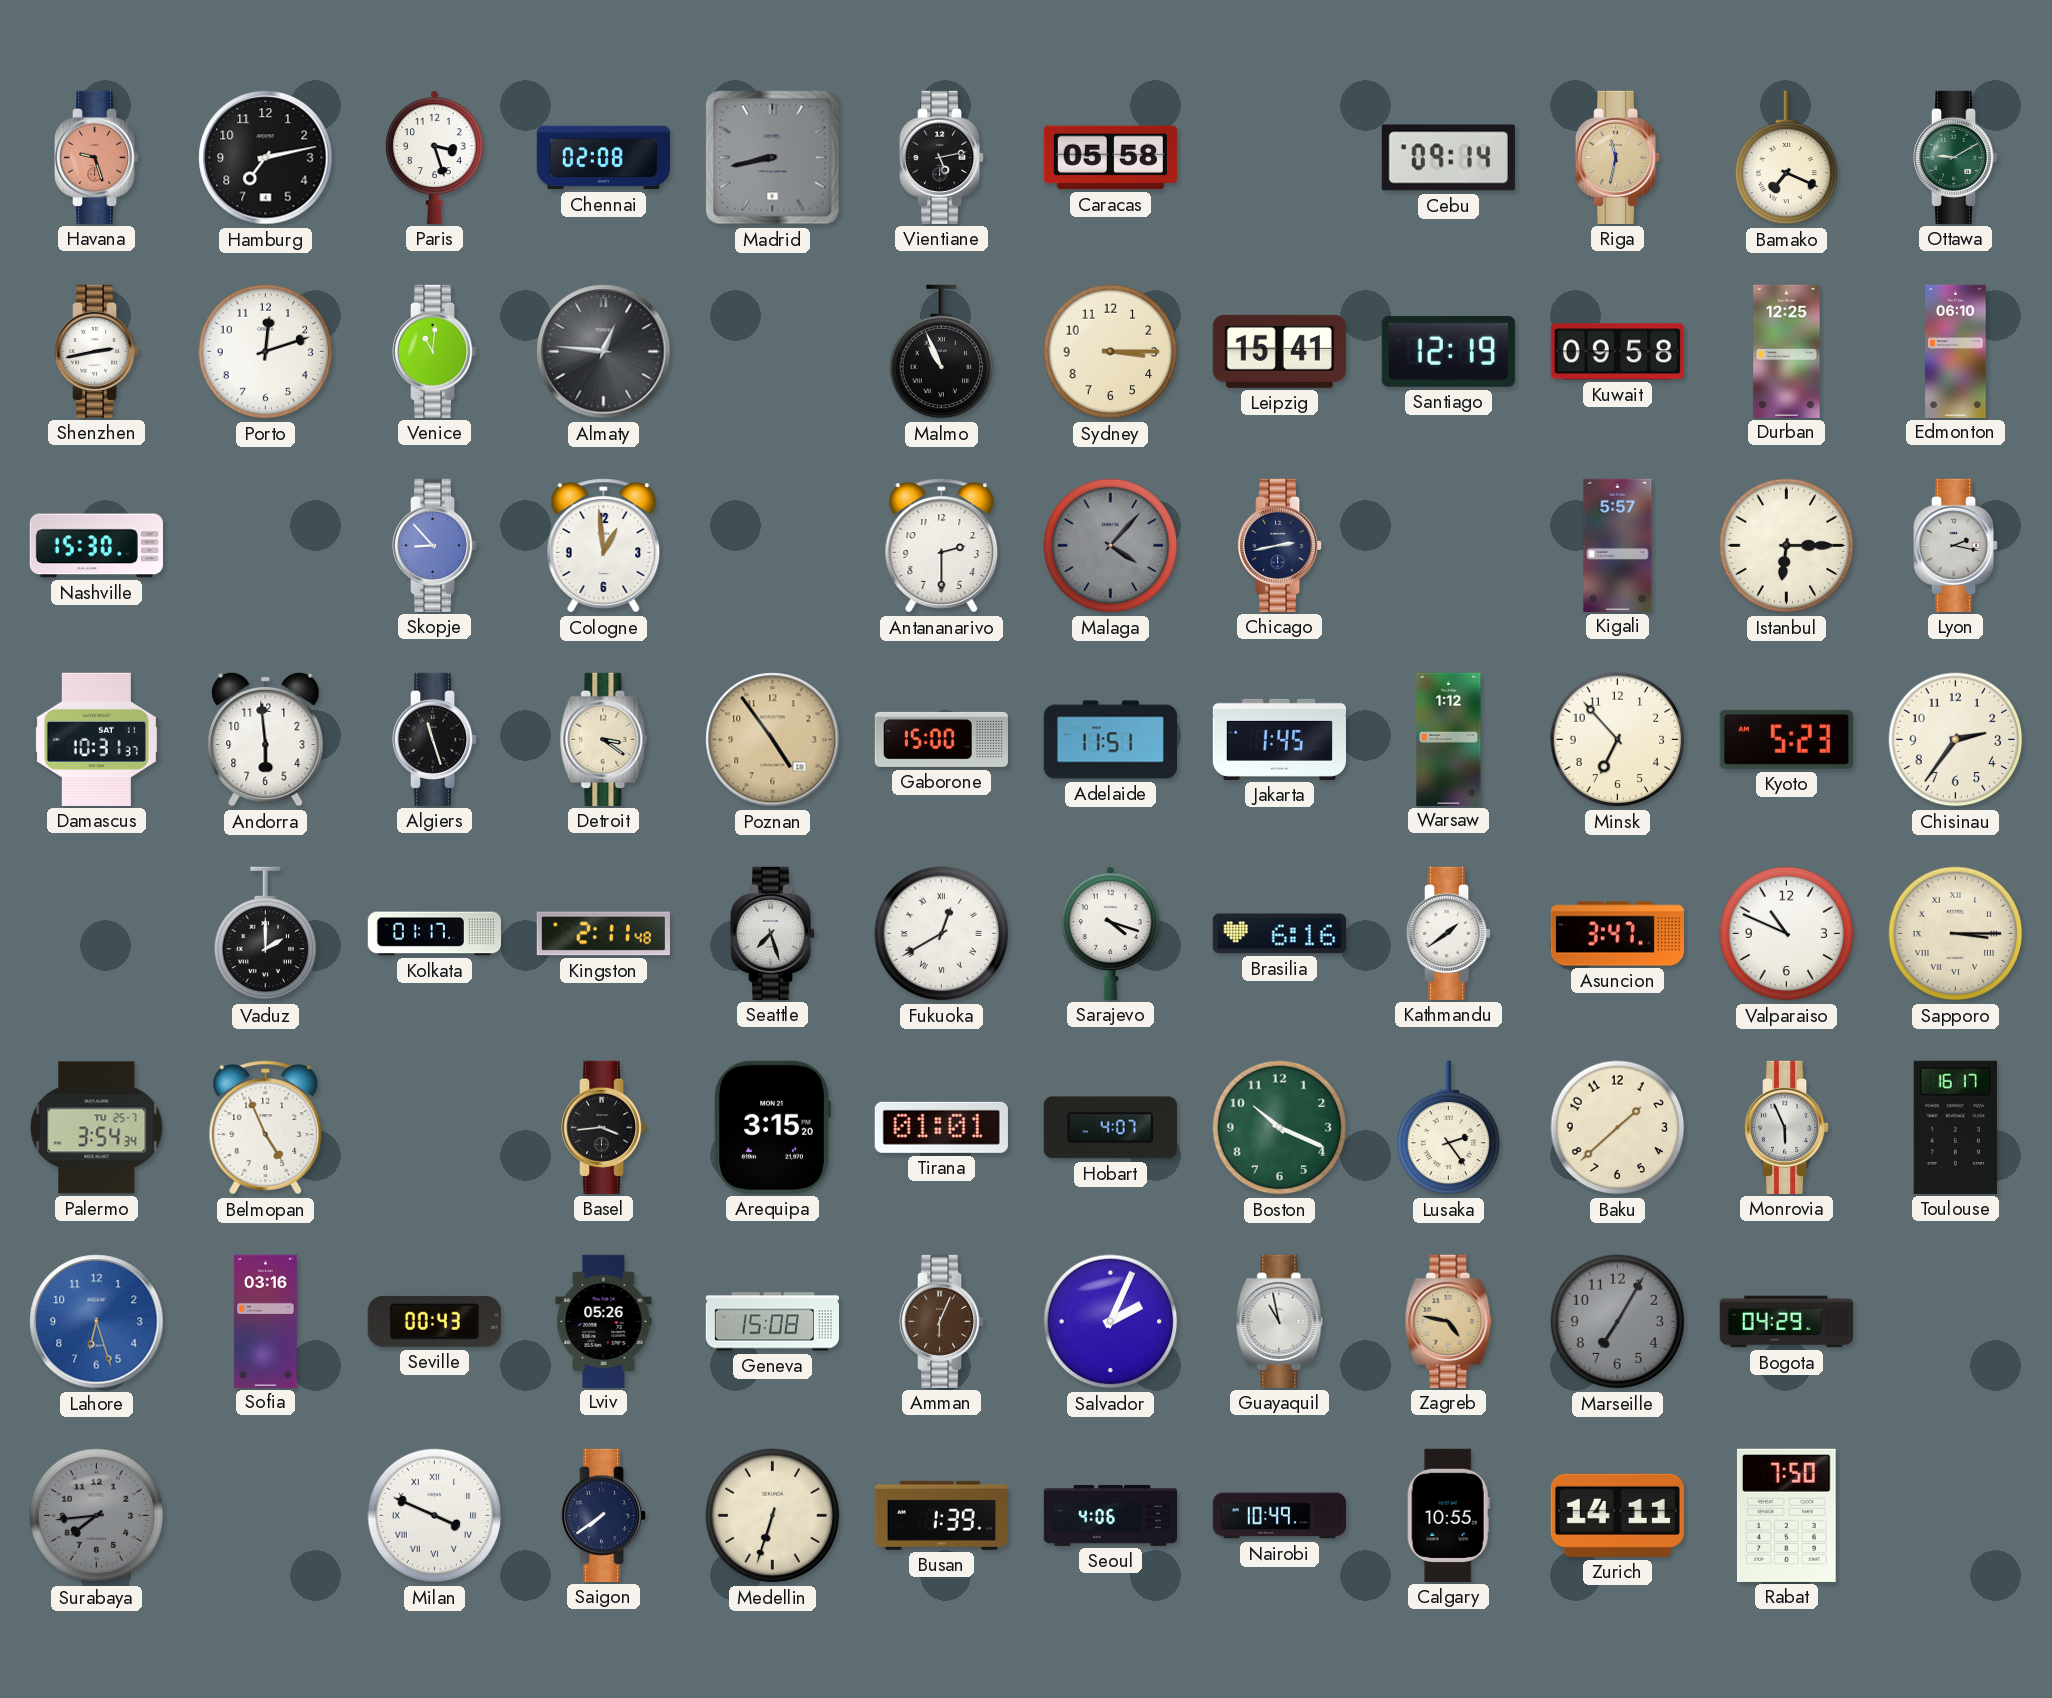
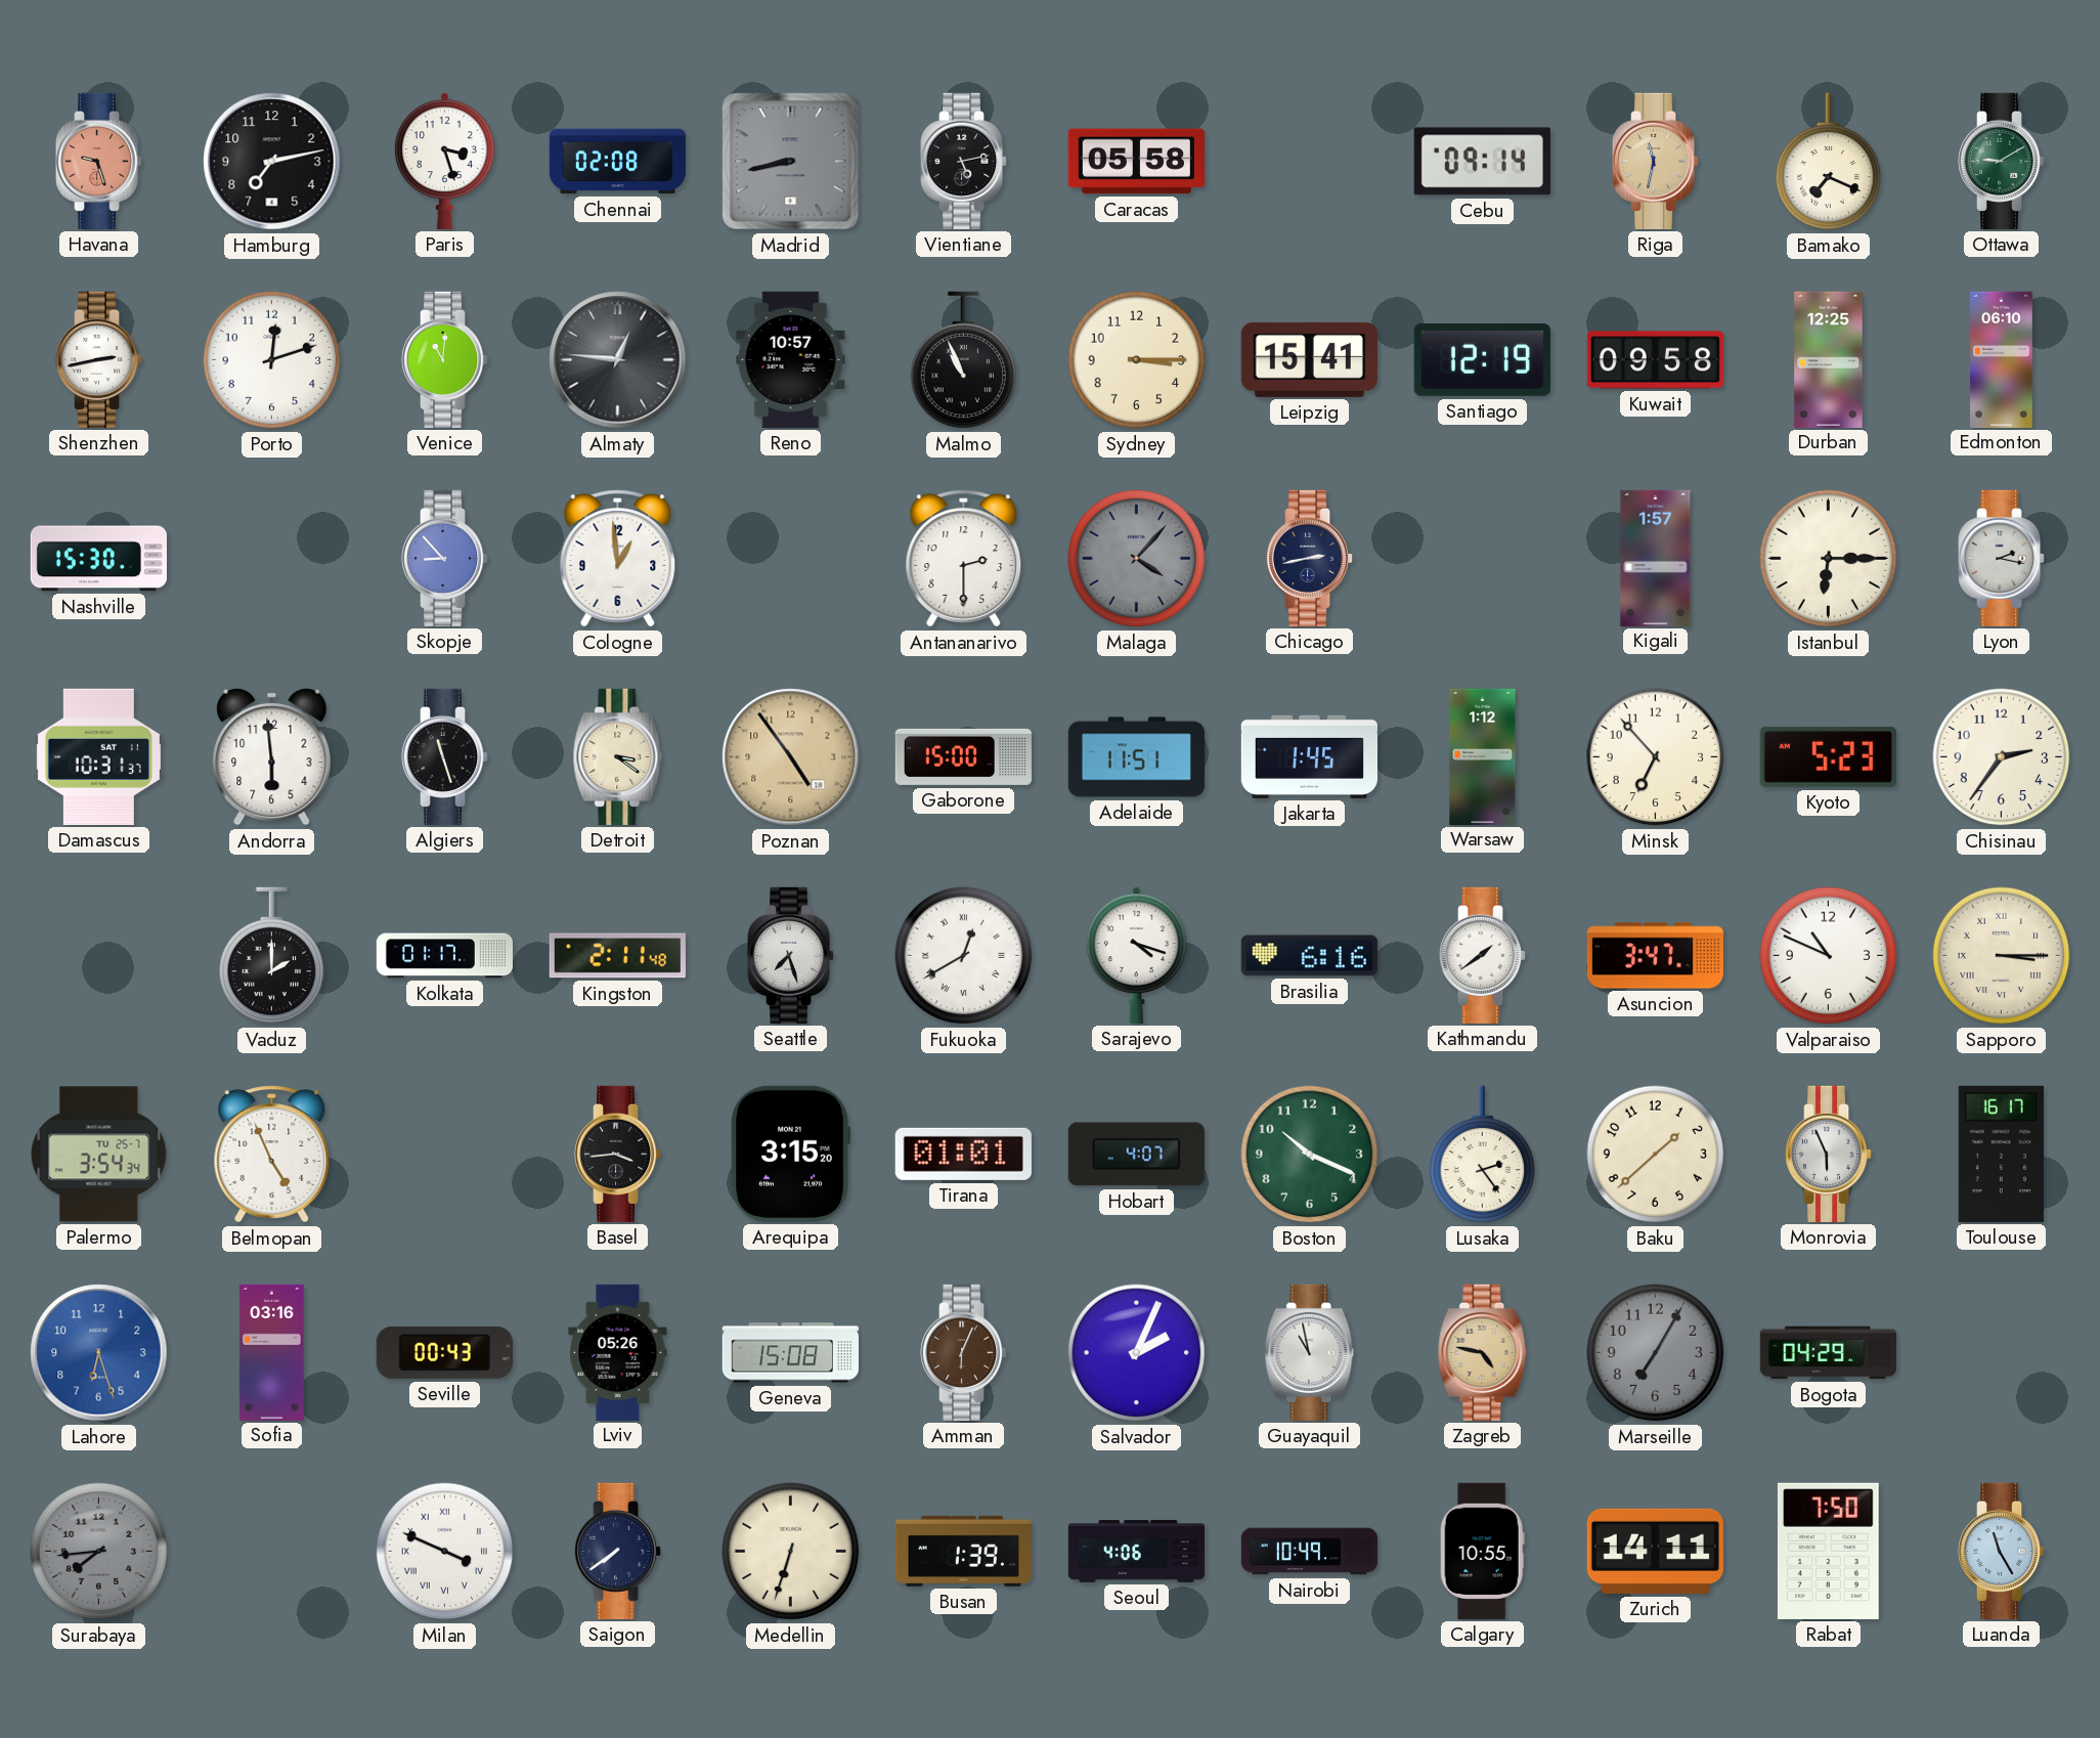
Reno: none -> 10:57 (791, 359)
Kigali: 5:57 -> 1:57 (1656, 558)
Luanda: none -> 11:25 (2002, 1551)
